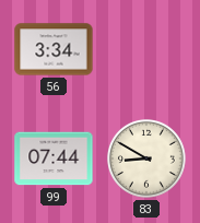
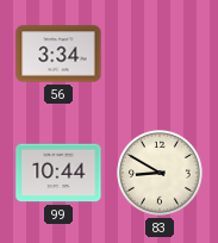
99: 07:44 -> 10:44 (58, 173)
